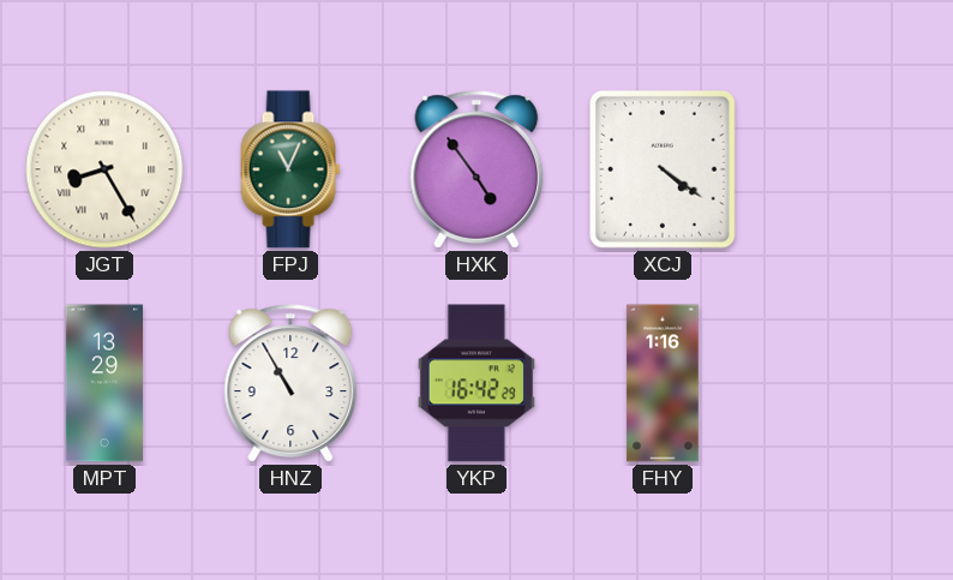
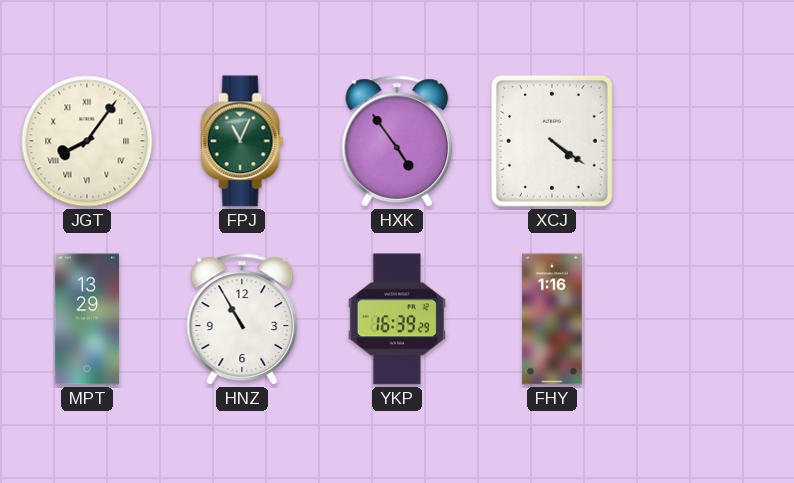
JGT: 8:25 -> 8:06 (87, 141)
YKP: 16:42 -> 16:39 (397, 319)
